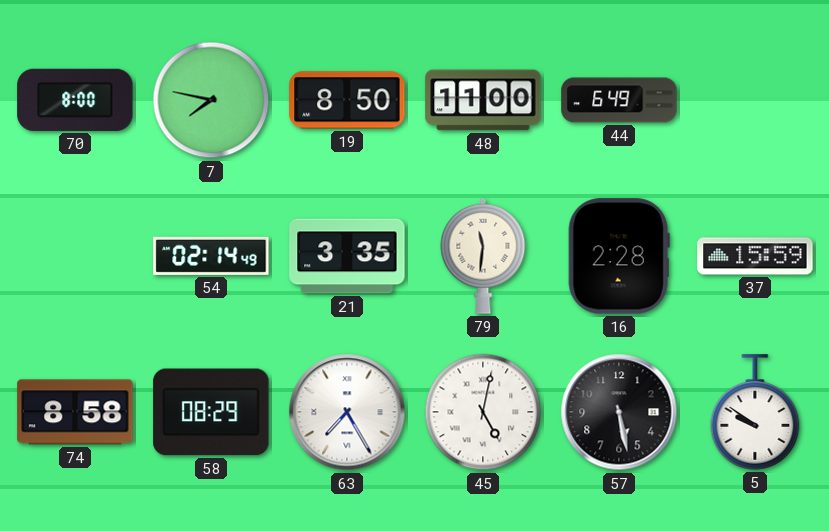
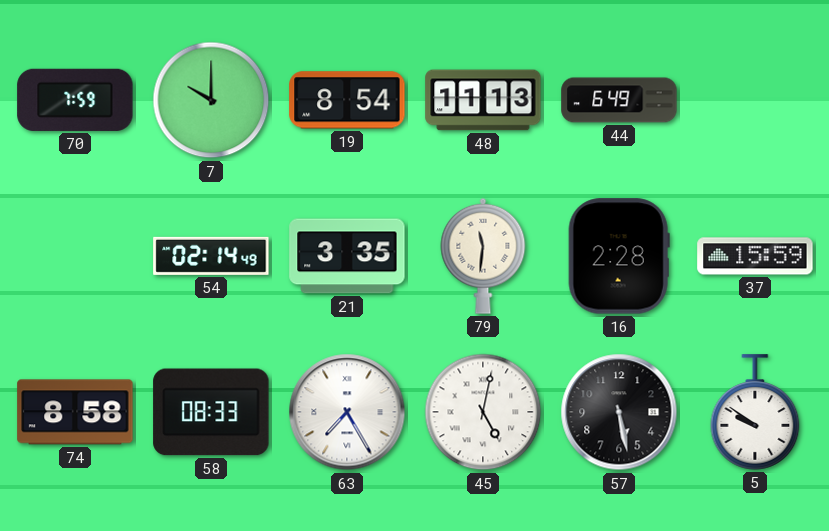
70: 8:00 -> 7:59 (75, 100)
7: 7:47 -> 10:00 (211, 100)
19: 8:50 -> 8:54 (347, 100)
48: 11:00 -> 11:13 (483, 100)
58: 08:29 -> 08:33 (211, 412)
